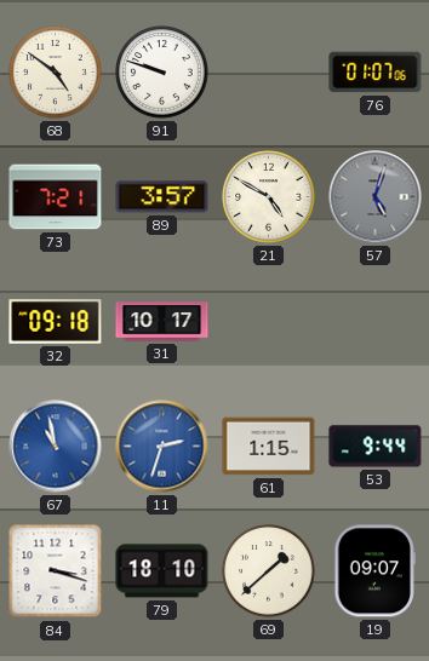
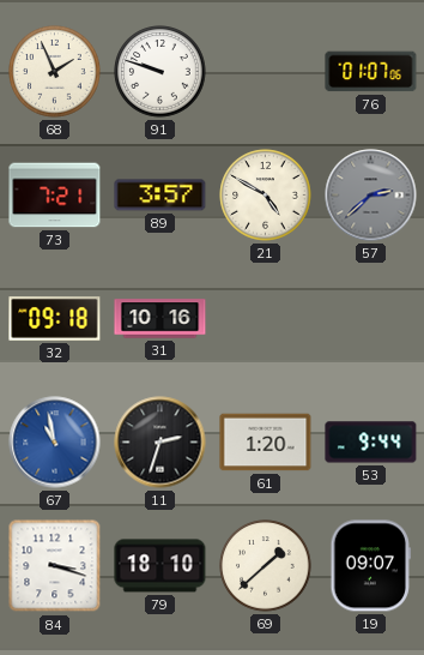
68: 4:51 -> 1:56 (55, 72)
57: 5:03 -> 2:38 (371, 196)
31: 10:17 -> 10:16 (160, 319)
11 dial: blue -> black (160, 443)
61: 1:15 -> 1:20 (266, 443)
